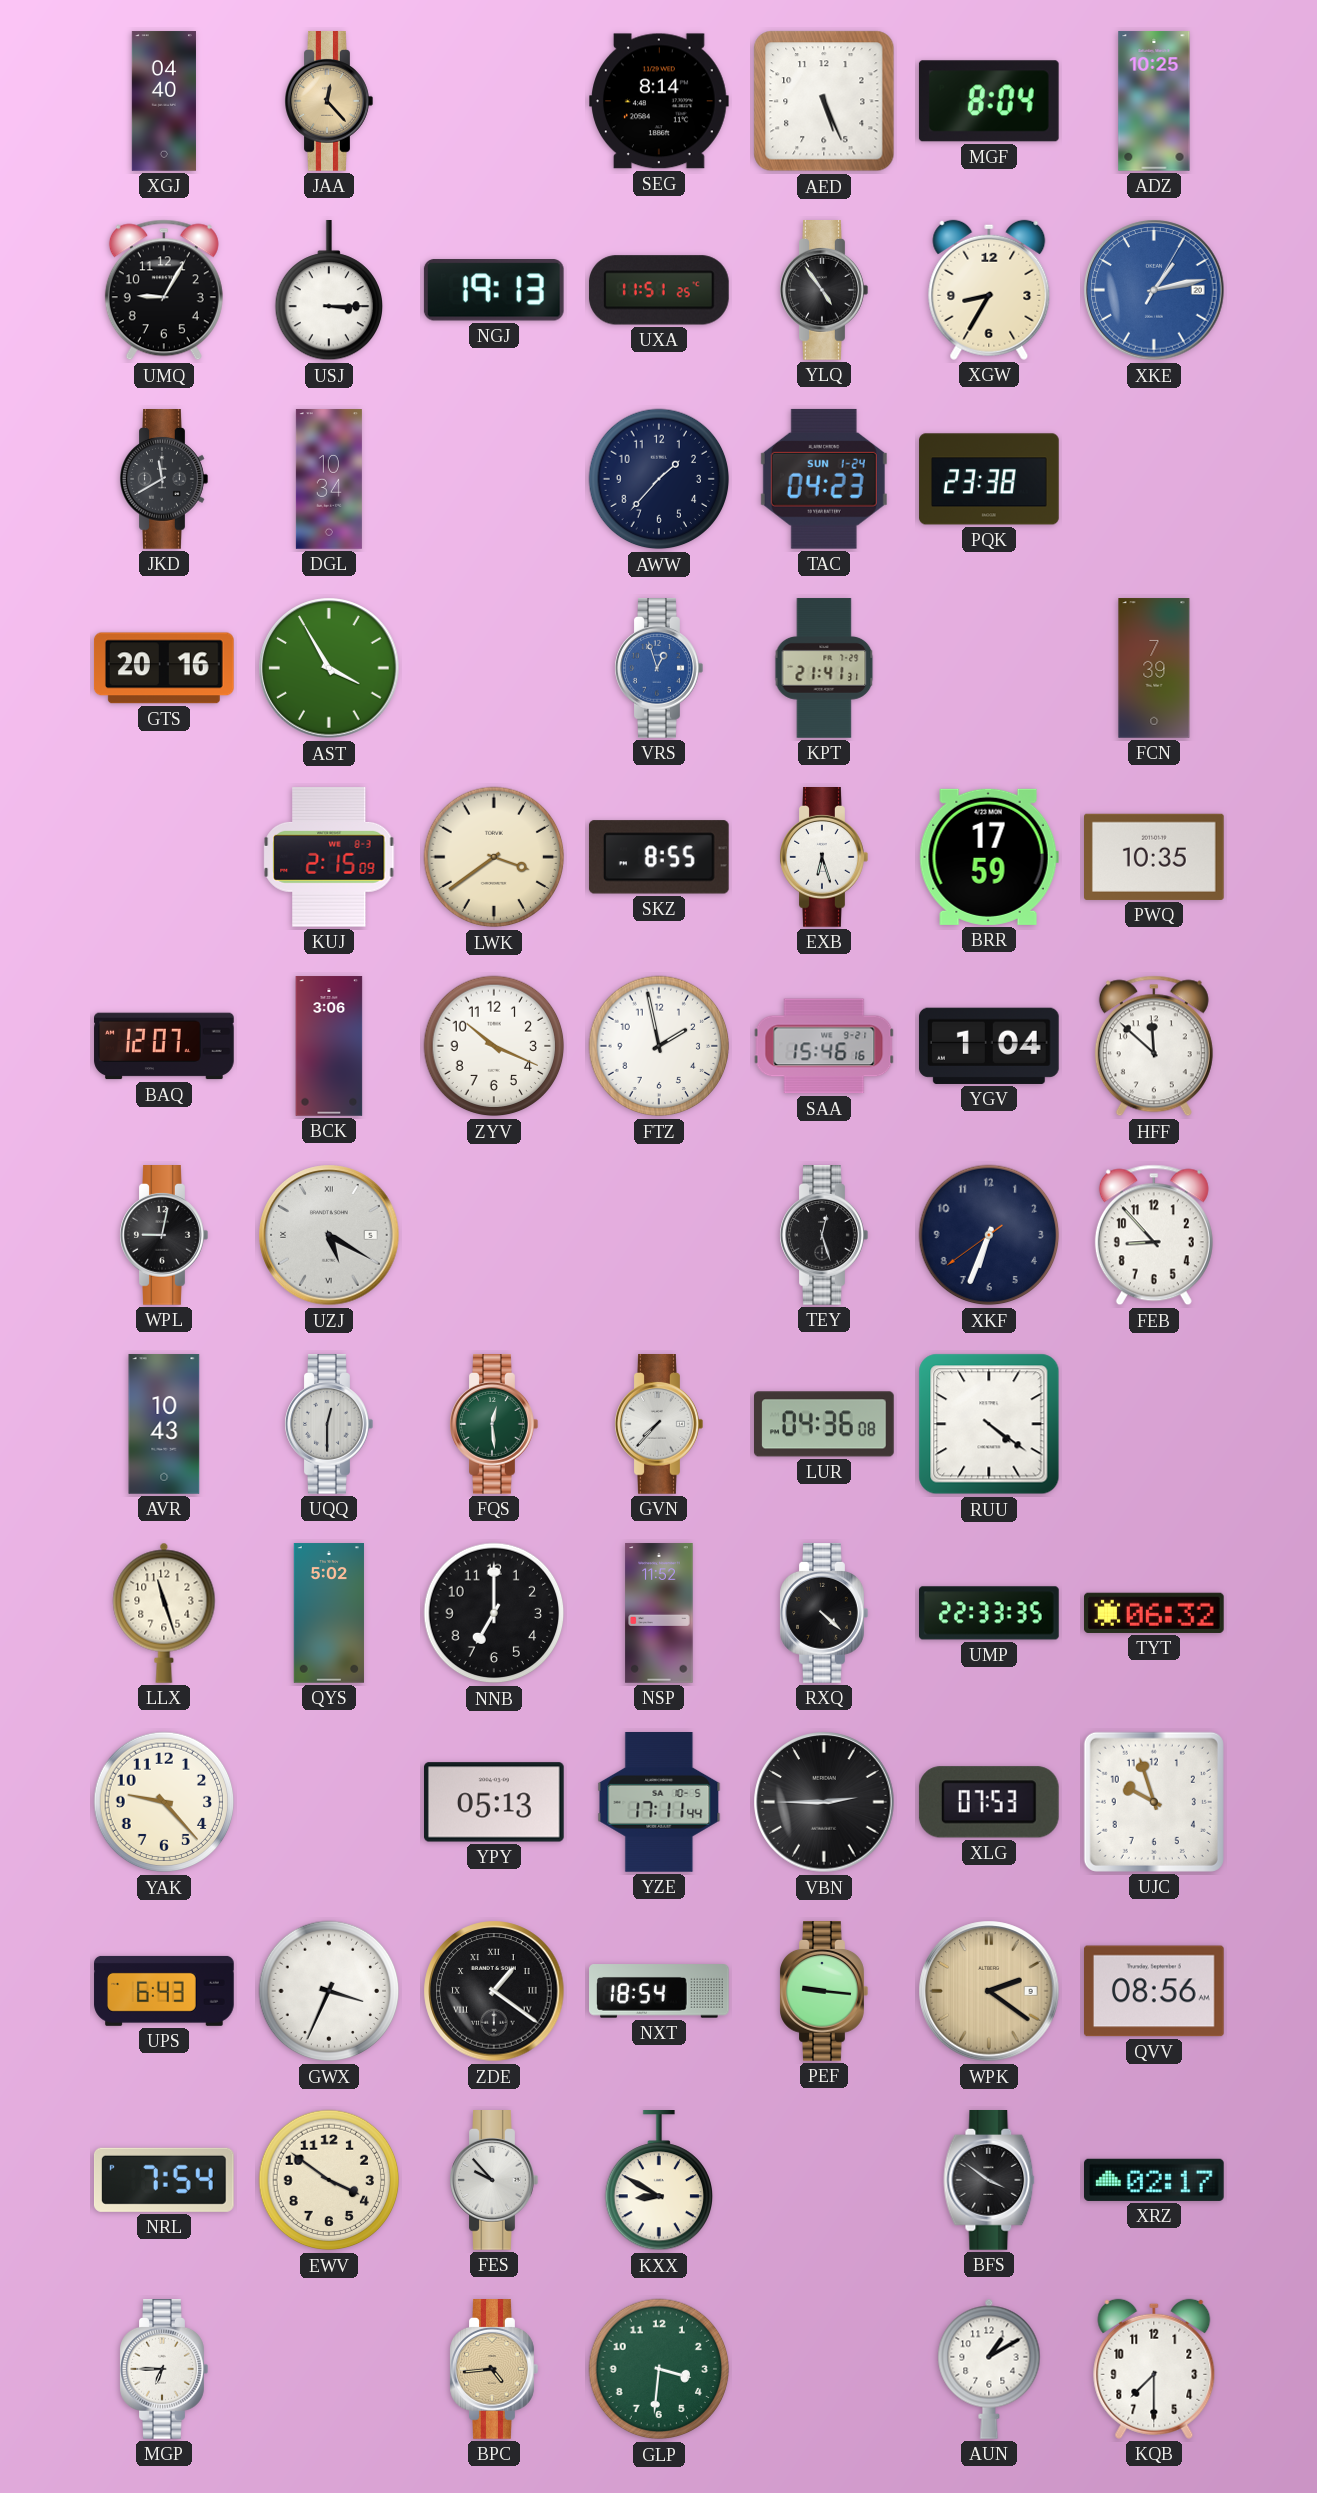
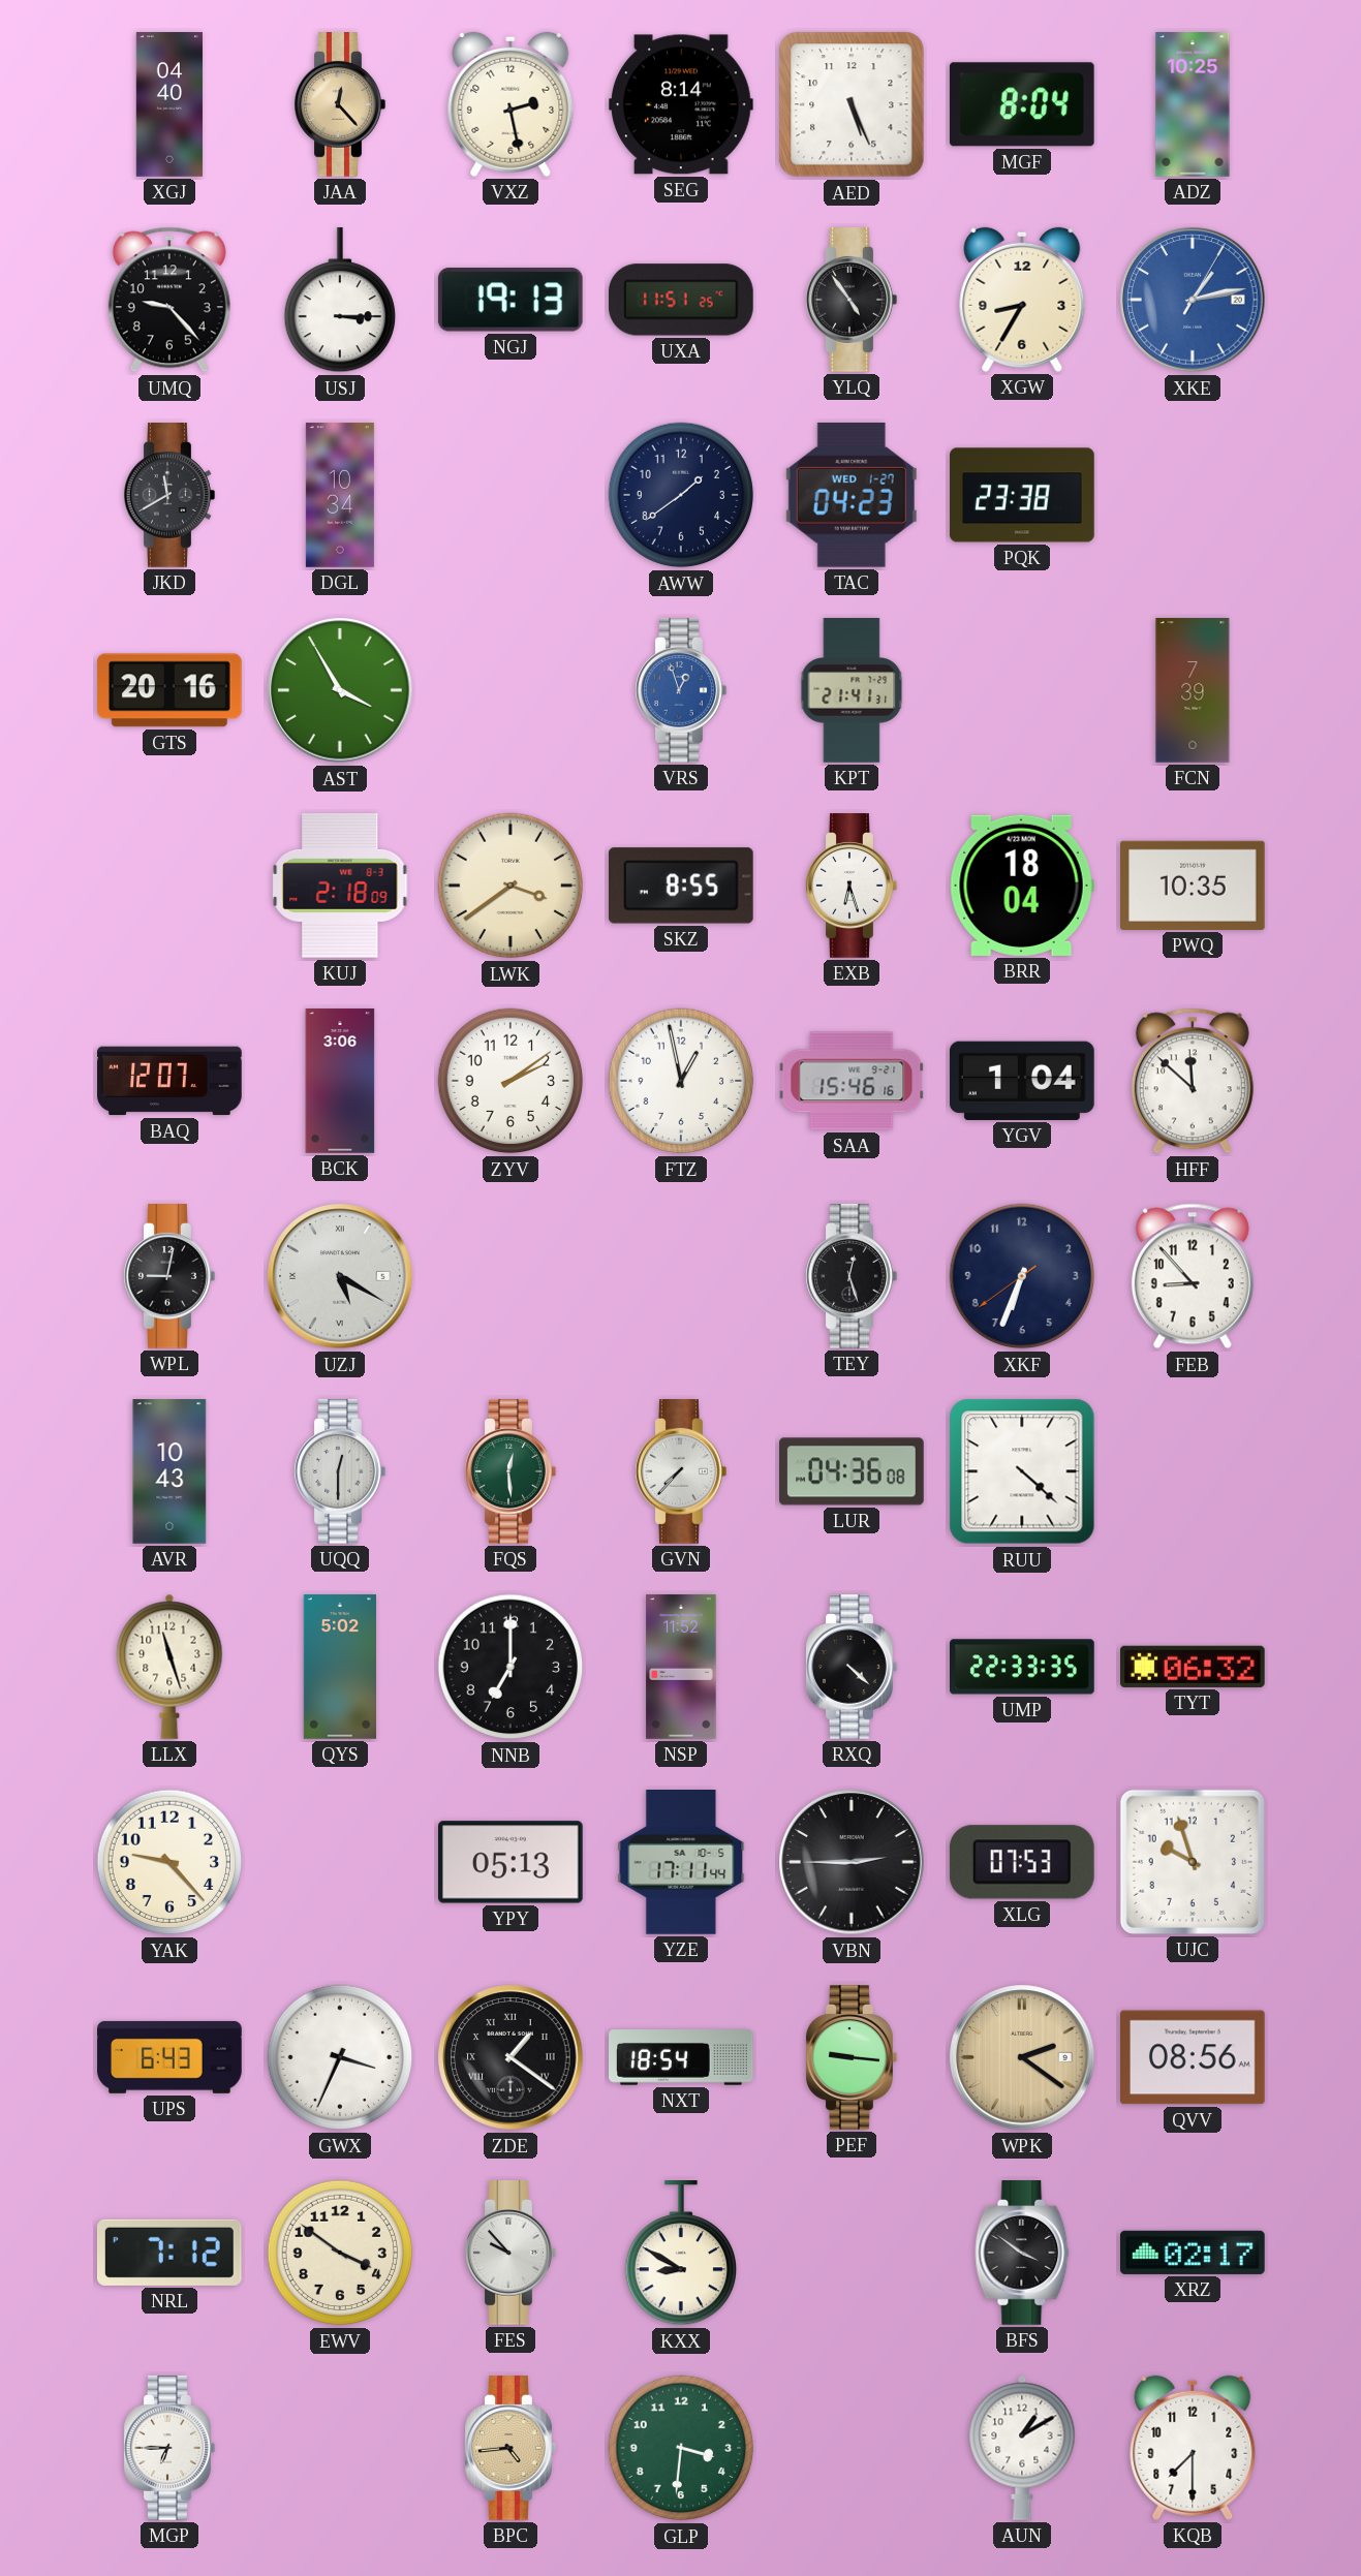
VXZ: none -> 2:28 (511, 104)
UMQ: 9:05 -> 9:23 (169, 300)
AWW: 1:37 -> 1:39 (681, 495)
TAC date: SUN 1-24 -> WED 1-27 (852, 495)
KUJ: 2:15 -> 2:18 (340, 886)
BRR: 17:59 -> 18:04 (1022, 886)
ZYV: 10:19 -> 2:09 (511, 1081)
FTZ: 1:58 -> 12:58 (681, 1081)
RUU: 4:21 -> 4:22 (1022, 1471)
NRL: 7:54 -> 7:12 (169, 2253)
